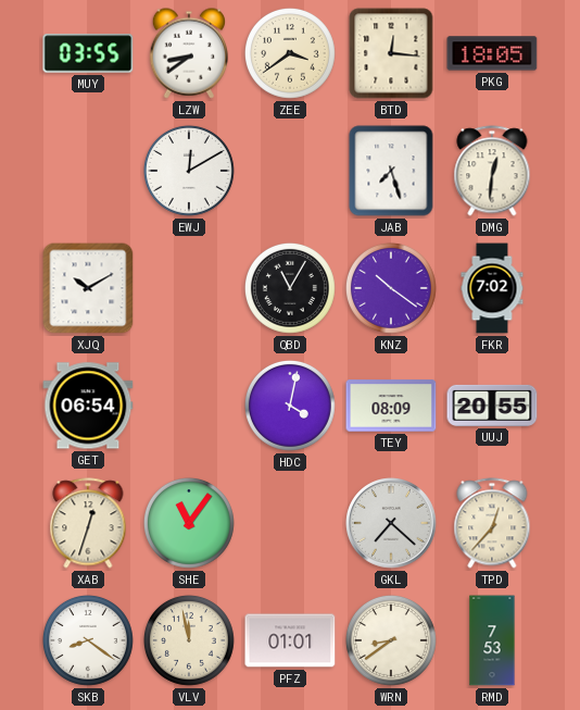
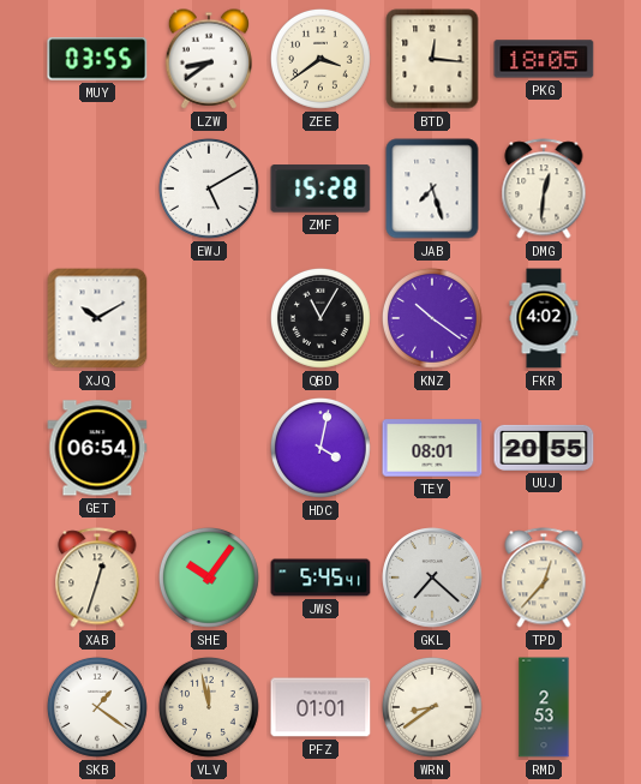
EWJ: 12:10 -> 5:10 (209, 188)
ZMF: none -> 15:28 (320, 188)
FKR: 7:02 -> 4:02 (544, 318)
TEY: 08:09 -> 08:01 (432, 448)
SHE: 11:06 -> 10:06 (209, 577)
JWS: none -> 5:45 (320, 577)
SKB: 8:21 -> 1:21 (97, 707)
RMD: 7:53 -> 2:53 (544, 707)
